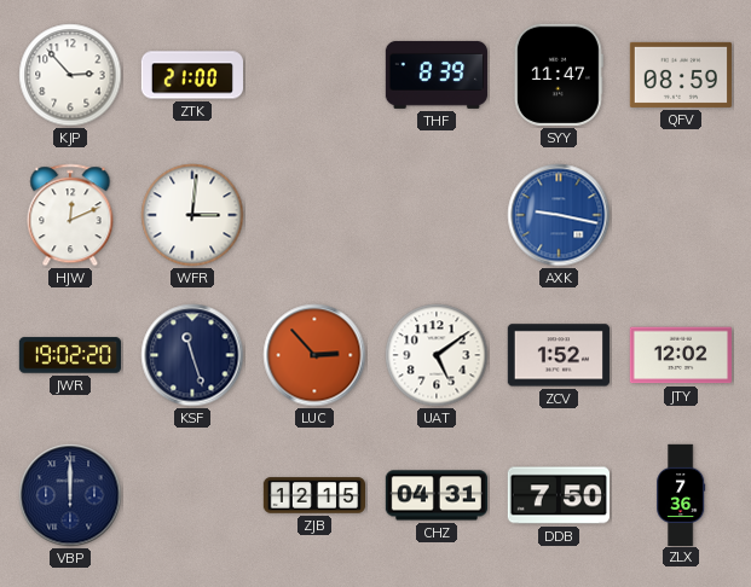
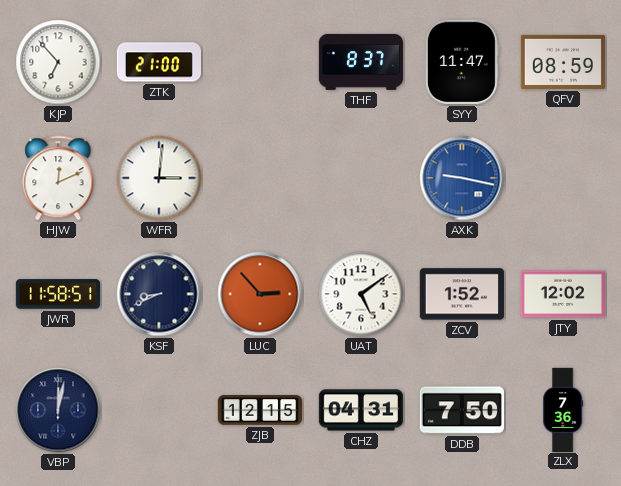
KJP: 2:53 -> 6:53 (58, 62)
THF: 8:39 -> 8:37 (360, 62)
JWR: 19:02 -> 11:58 (57, 294)
KSF: 11:27 -> 8:41 (159, 294)
VBP: 12:00 -> 12:02 (58, 410)
